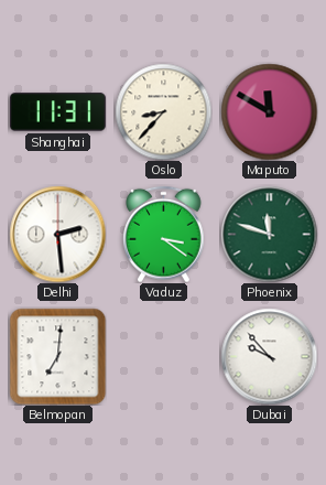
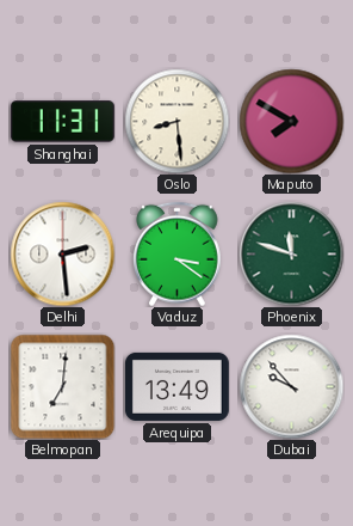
Oslo: 8:37 -> 8:29 (176, 121)
Maputo: 11:50 -> 7:50 (291, 121)
Arequipa: none -> 13:49 (176, 386)
